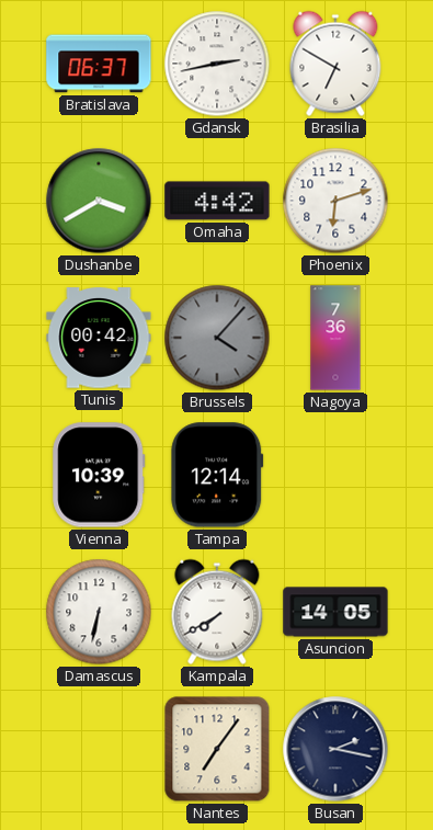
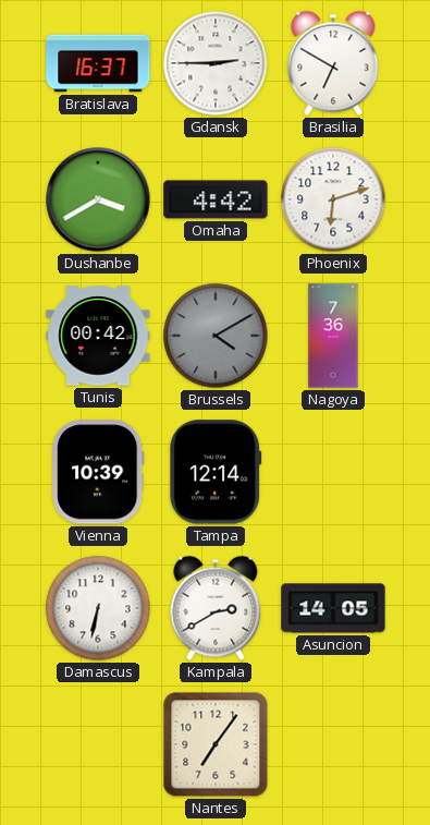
Bratislava: 06:37 -> 16:37 (98, 63)
Gdansk: 2:43 -> 2:45 (216, 63)
Brussels: 4:07 -> 4:10 (216, 336)
Kampala: 7:40 -> 2:40 (216, 608)
Busan: 2:17 -> none (335, 749)
